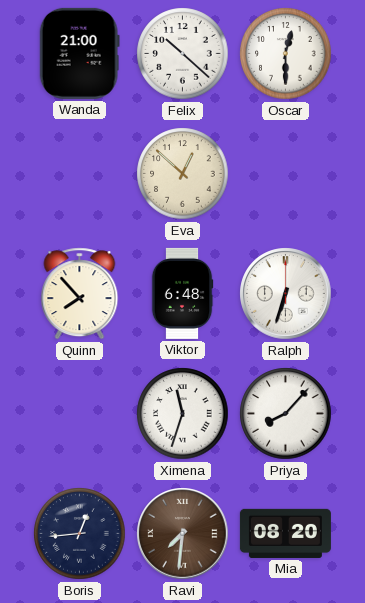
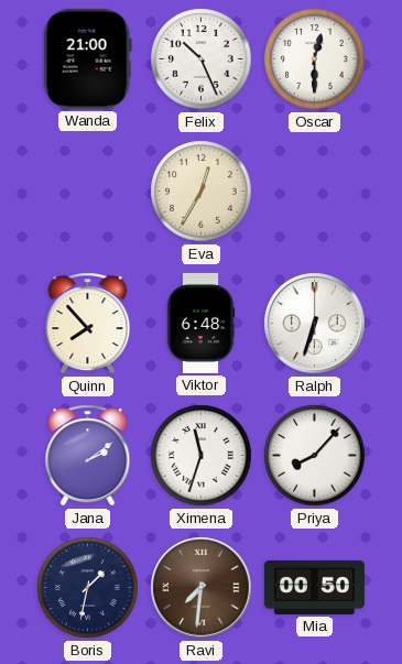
Felix: 10:22 -> 10:26 (202, 59)
Eva: 12:52 -> 12:35 (202, 192)
Jana: none -> 2:09 (88, 456)
Boris: 12:44 -> 1:32 (88, 588)
Mia: 08:20 -> 00:50 (314, 587)
